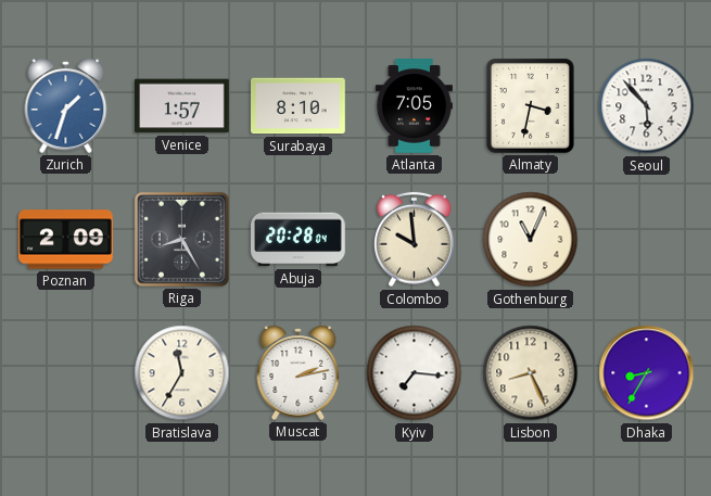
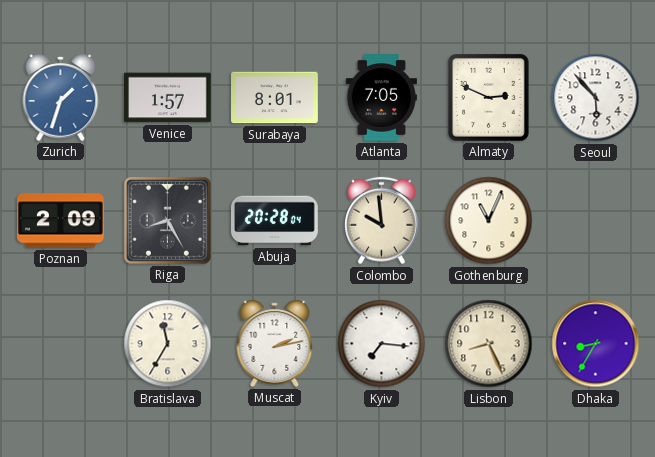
Surabaya: 8:10 -> 8:01 (275, 98)
Almaty: 3:32 -> 2:49 (488, 97)
